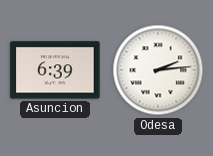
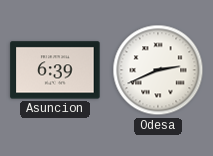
Odesa: 2:14 -> 2:41 (158, 70)
